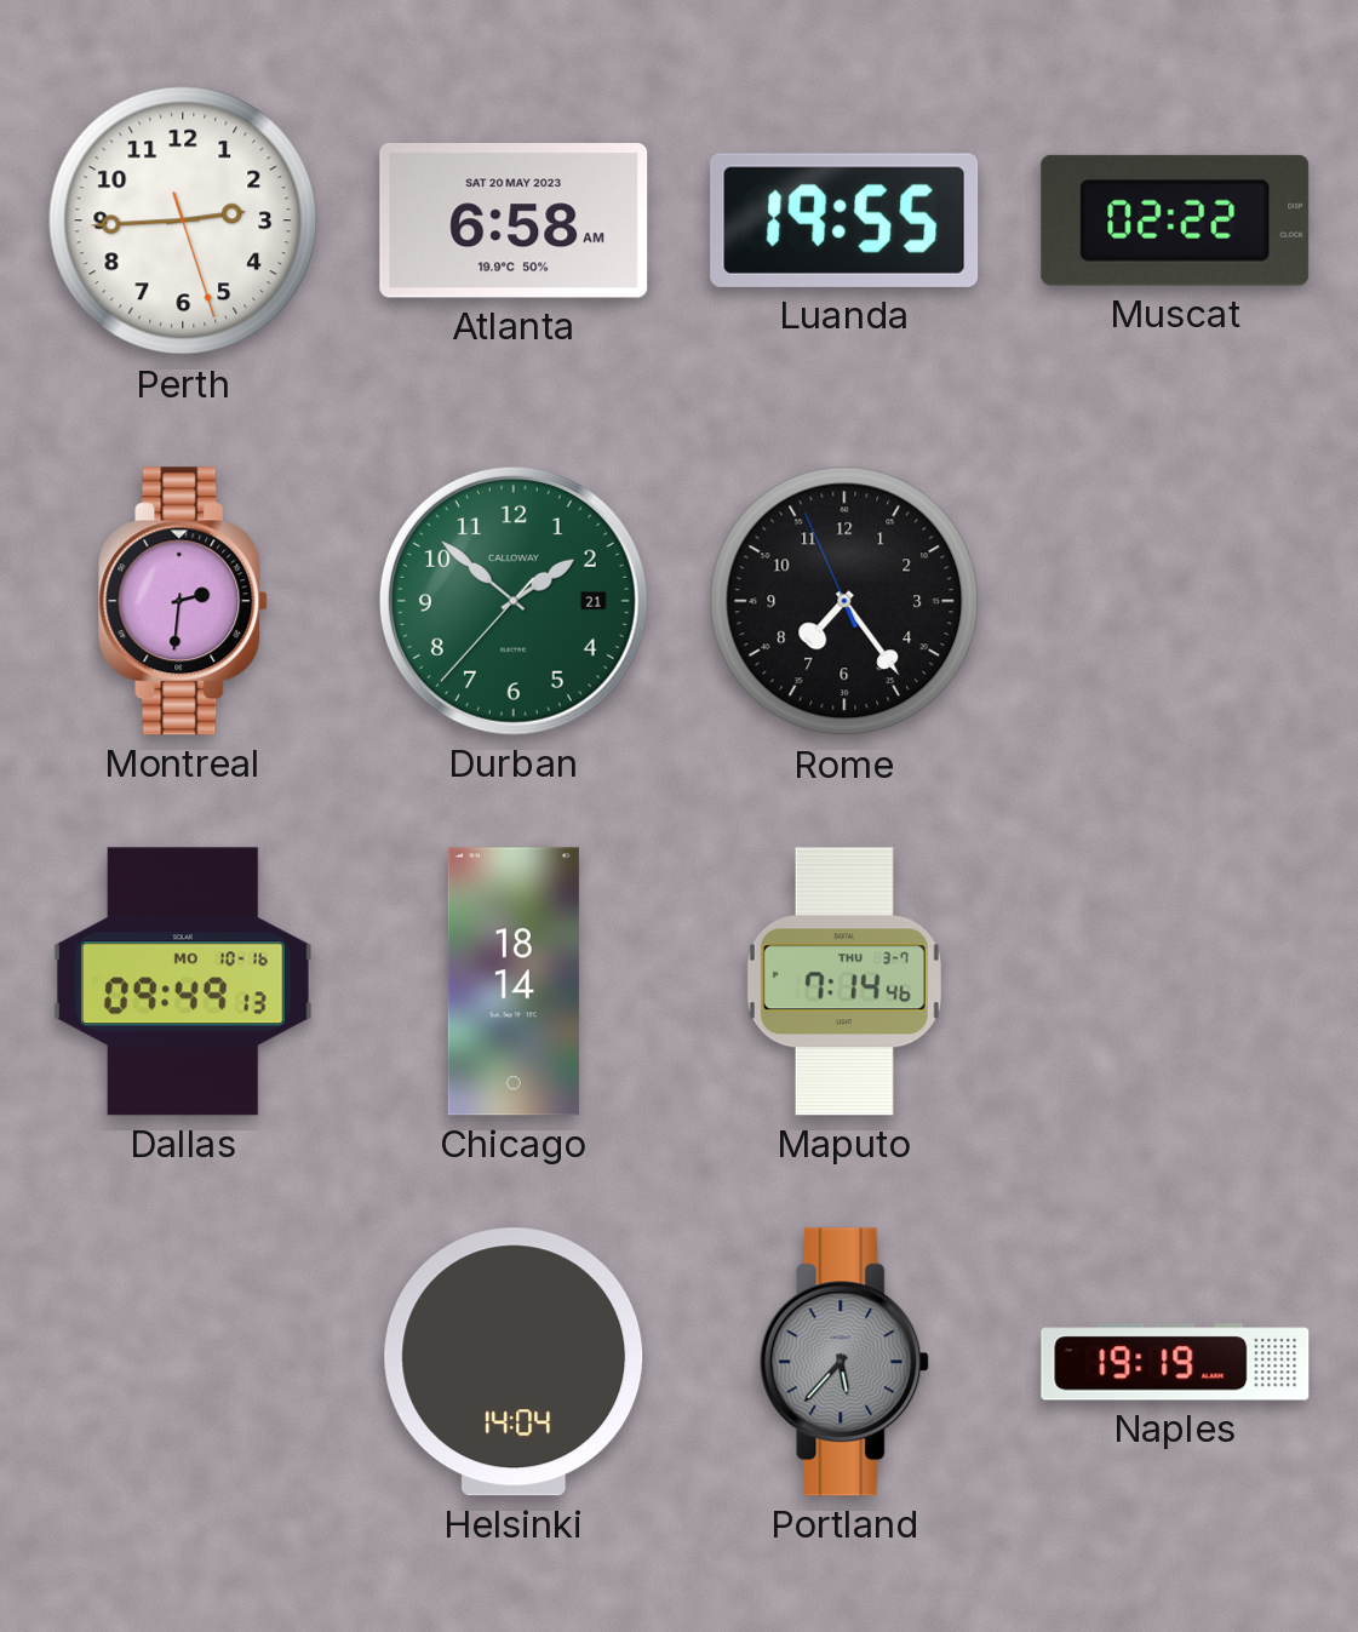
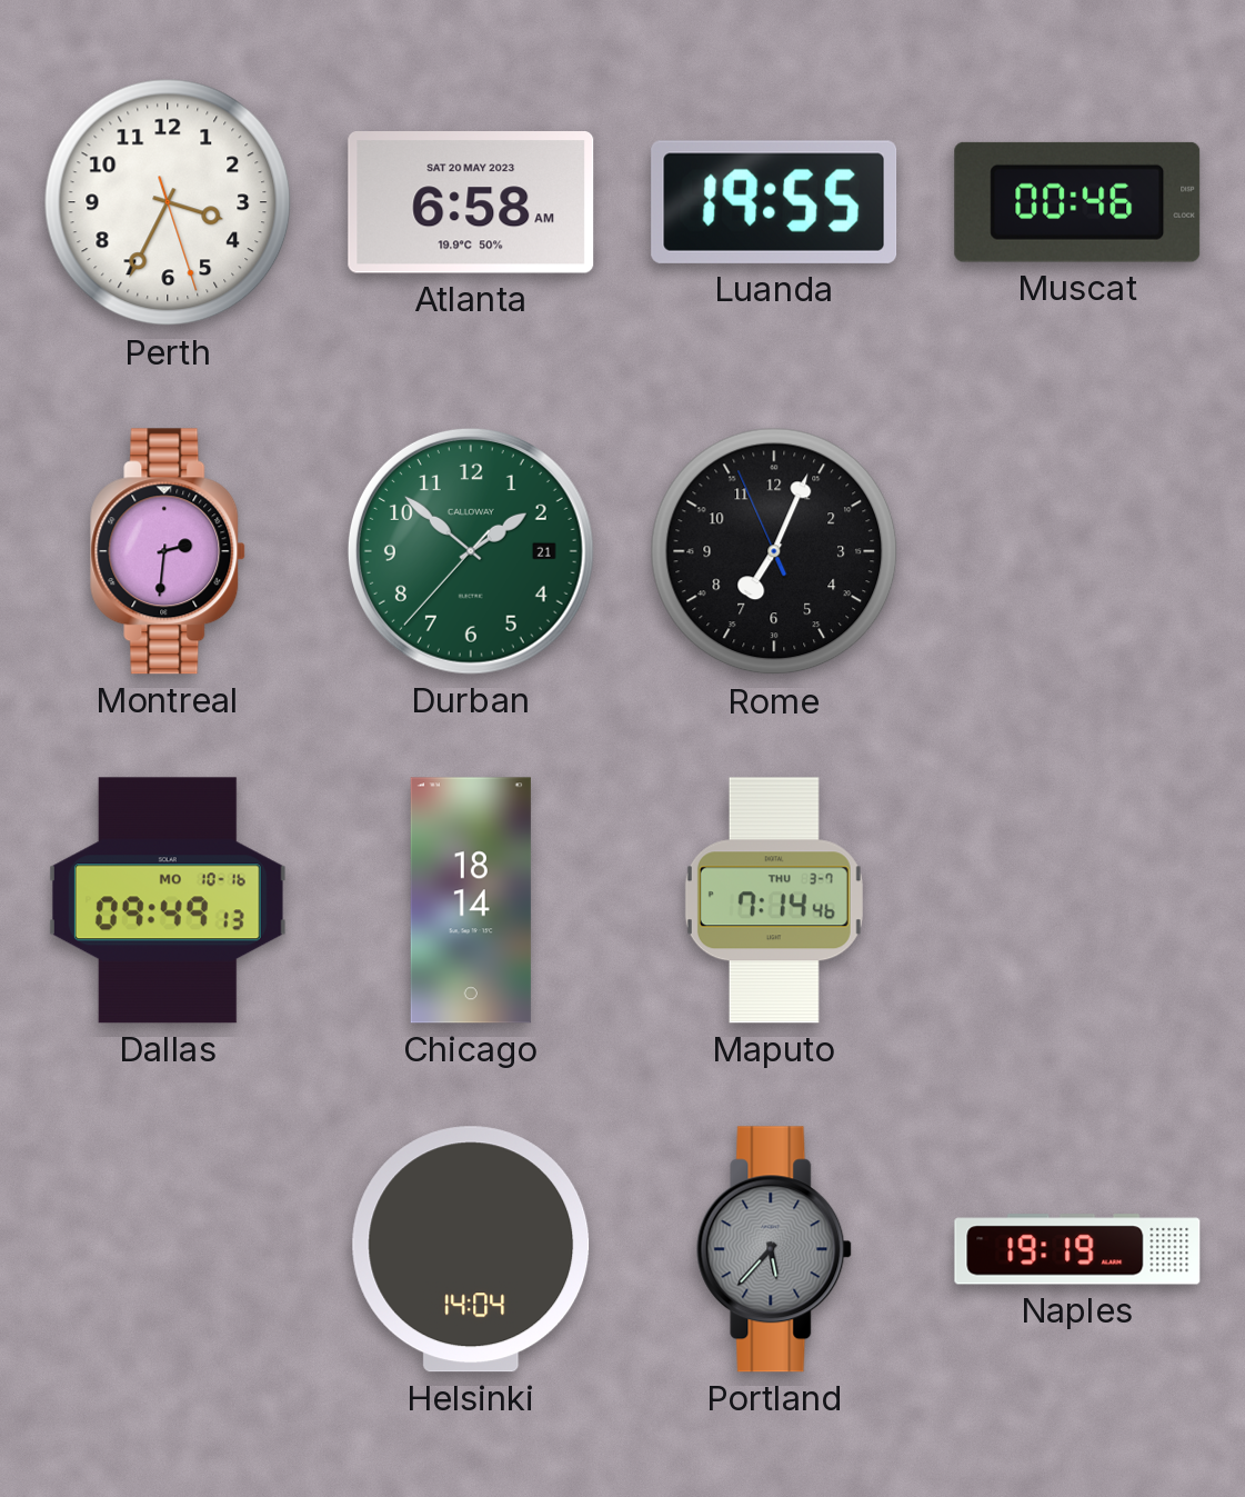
Perth: 2:44 -> 3:34 (168, 202)
Muscat: 02:22 -> 00:46 (1077, 202)
Rome: 7:23 -> 7:03 (774, 551)
